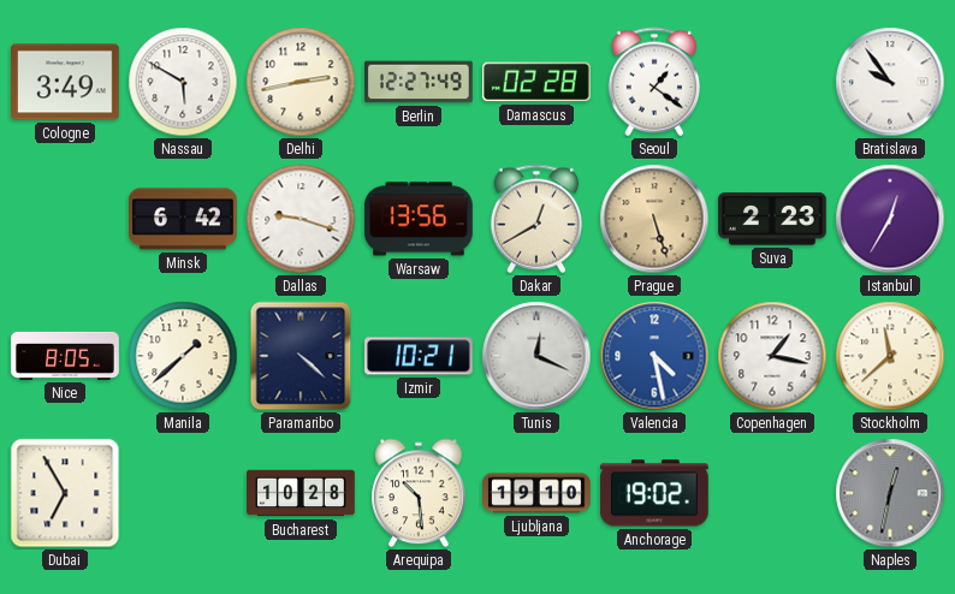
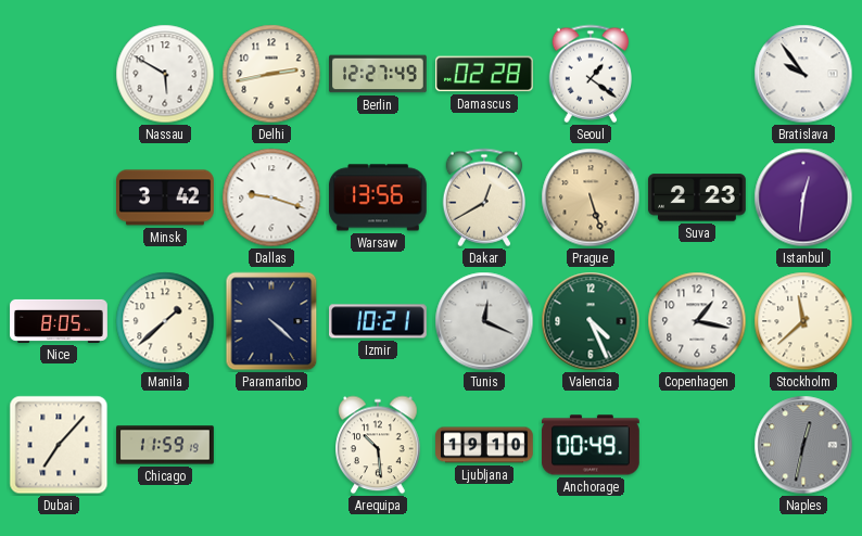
Cologne: 3:49 -> none (66, 82)
Minsk: 6:42 -> 3:42 (166, 197)
Istanbul: 12:35 -> 12:31 (803, 197)
Valencia: 4:28 -> 4:26 (591, 321)
Valencia dial: blue -> green (591, 321)
Dubai: 6:55 -> 7:07 (59, 445)
Chicago: none -> 11:59 (165, 445)
Bucharest: 10:28 -> none (301, 493)
Anchorage: 19:02 -> 00:49 (591, 445)
